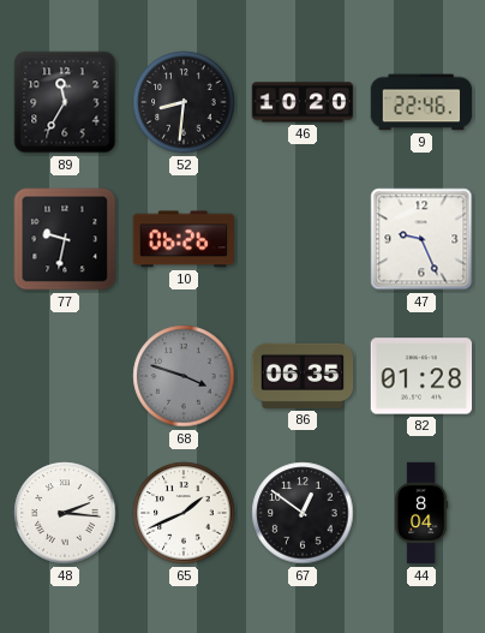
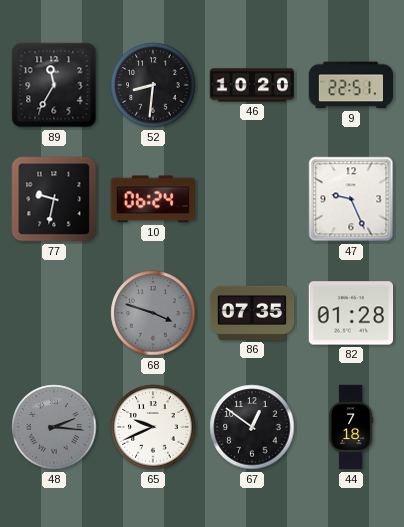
9: 22:46 -> 22:51 (351, 85)
10: 06:26 -> 06:24 (153, 199)
86: 06:35 -> 07:35 (252, 313)
48 dial: white -> grey (54, 427)
65: 1:41 -> 9:41 (153, 427)
44: 8:04 -> 7:18 (351, 427)
